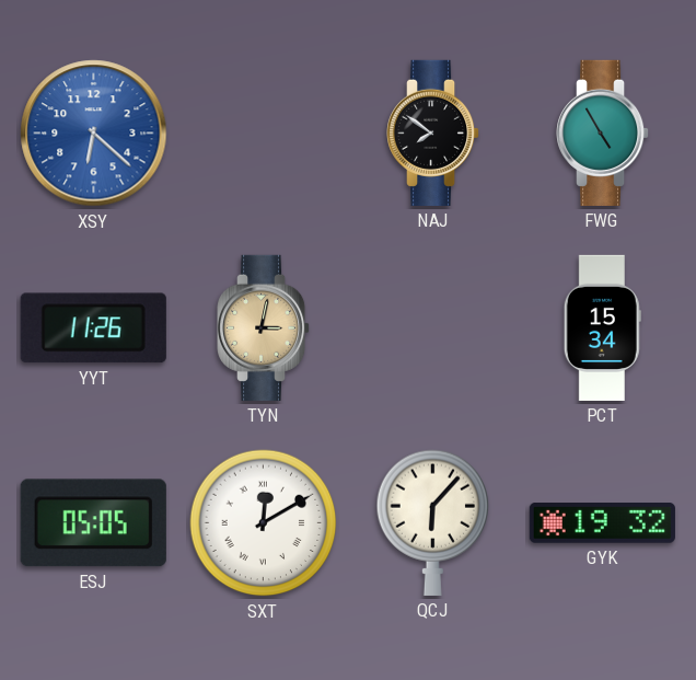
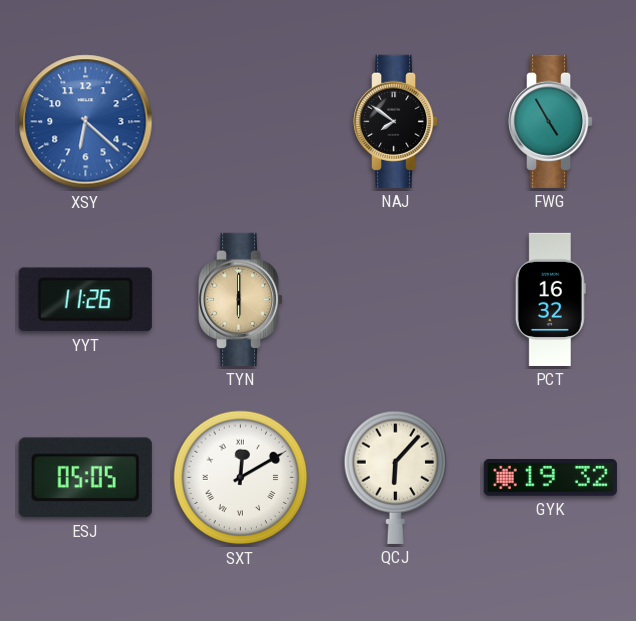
TYN: 3:02 -> 6:00 (242, 299)
PCT: 15:34 -> 16:32 (550, 299)
